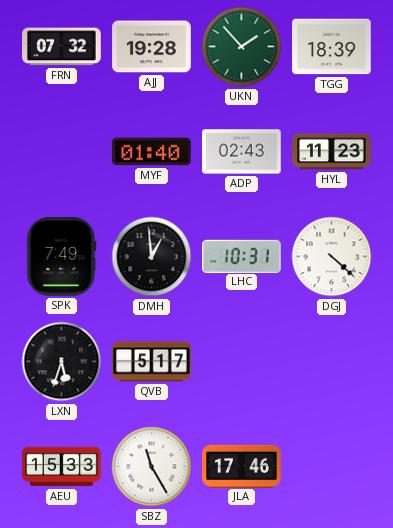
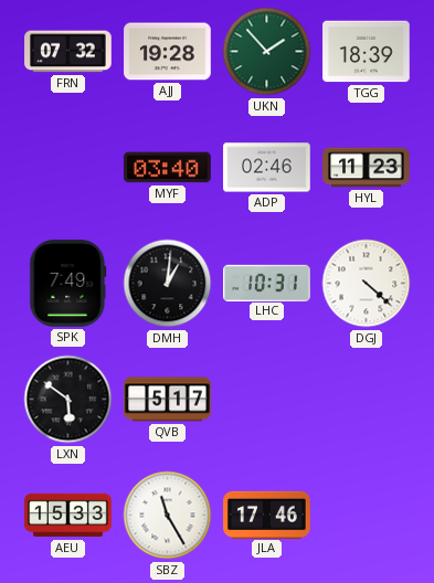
MYF: 01:40 -> 03:40 (168, 168)
ADP: 02:43 -> 02:46 (267, 168)
DMH: 12:59 -> 1:01 (168, 284)
LXN: 5:33 -> 5:51 (68, 400)
